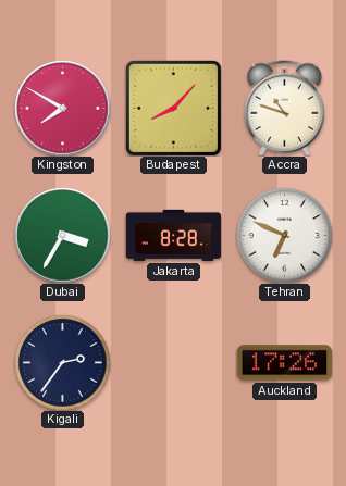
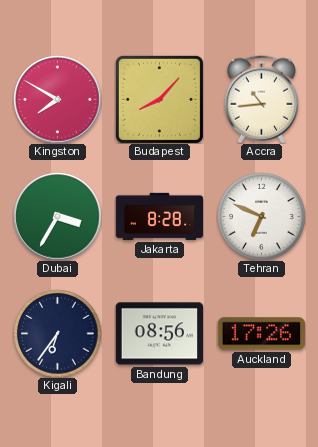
Accra: 10:48 -> 10:44 (261, 99)
Kigali: 2:36 -> 6:36 (57, 333)
Bandung: none -> 08:56 (159, 334)
